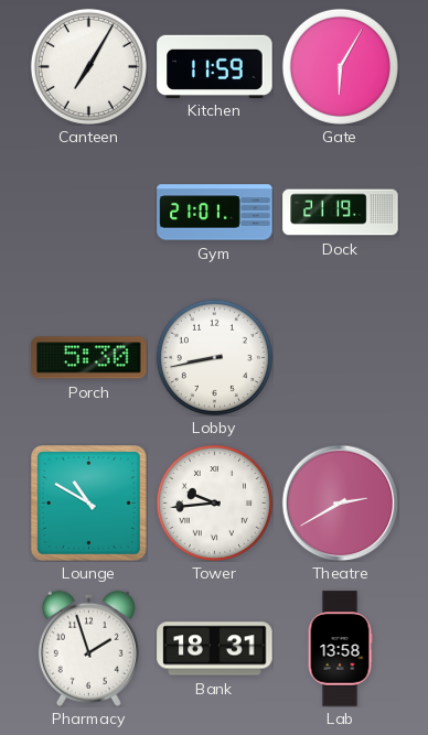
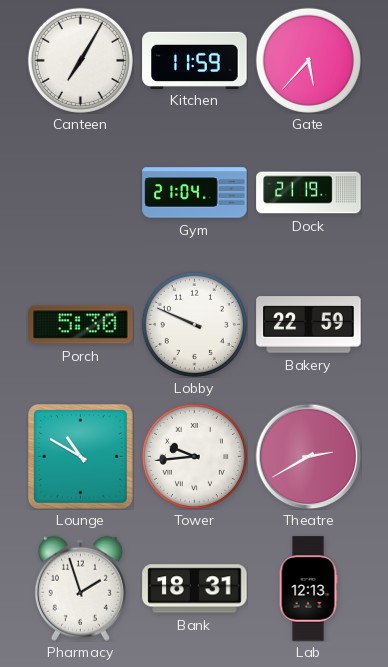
Gate: 6:05 -> 5:37 (308, 60)
Gym: 21:01 -> 21:04 (195, 193)
Lobby: 8:43 -> 9:49 (194, 324)
Bakery: none -> 22:59 (309, 325)
Lab: 13:58 -> 12:13 (308, 589)
